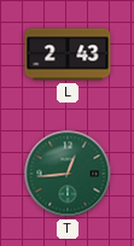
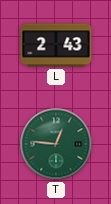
T: 12:44 -> 12:46 (56, 144)
